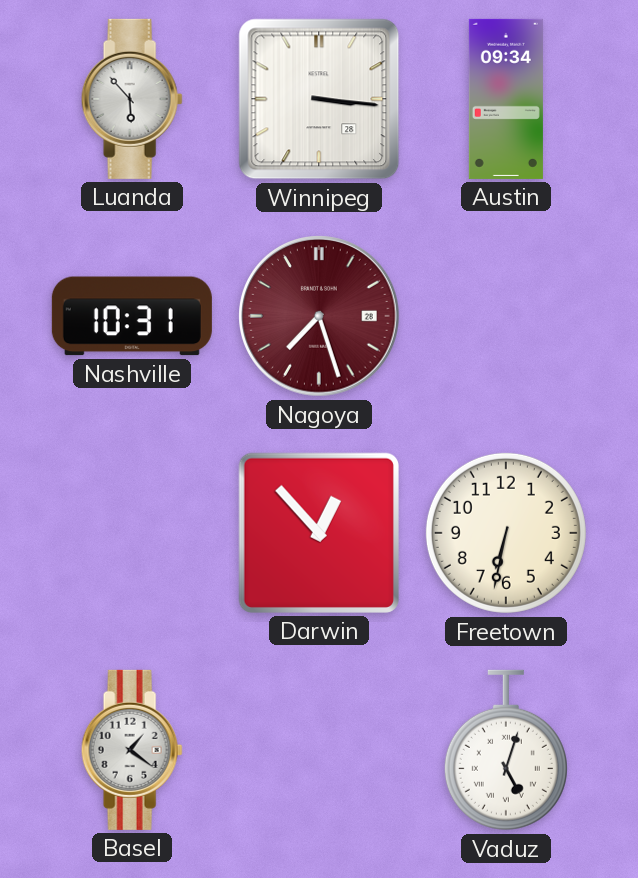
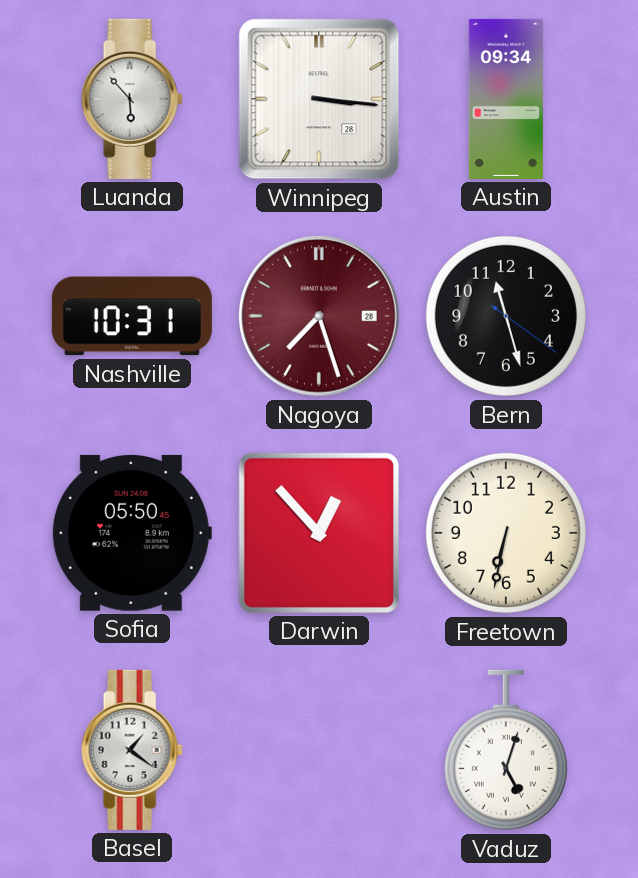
Bern: none -> 11:27 (506, 316)
Sofia: none -> 05:50 (131, 533)
